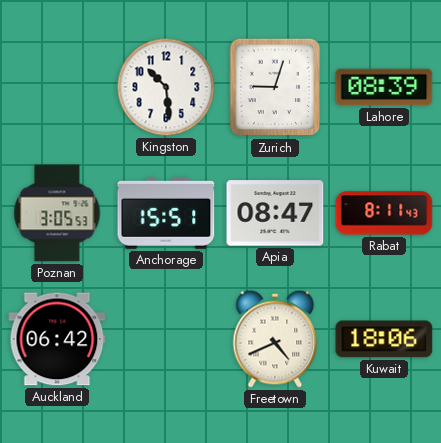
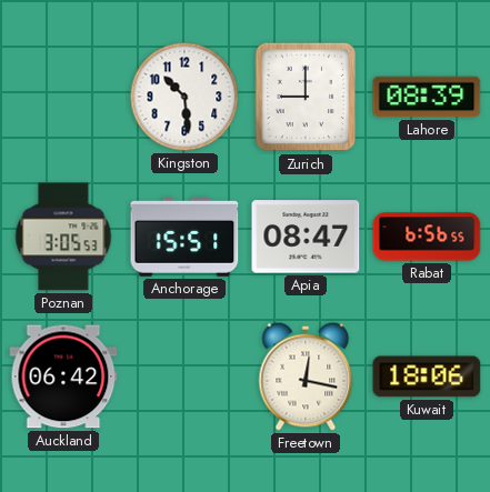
Zurich: 9:03 -> 9:00 (306, 97)
Rabat: 8:11 -> 6:56 (427, 237)
Freetown: 4:41 -> 12:17 (306, 376)
